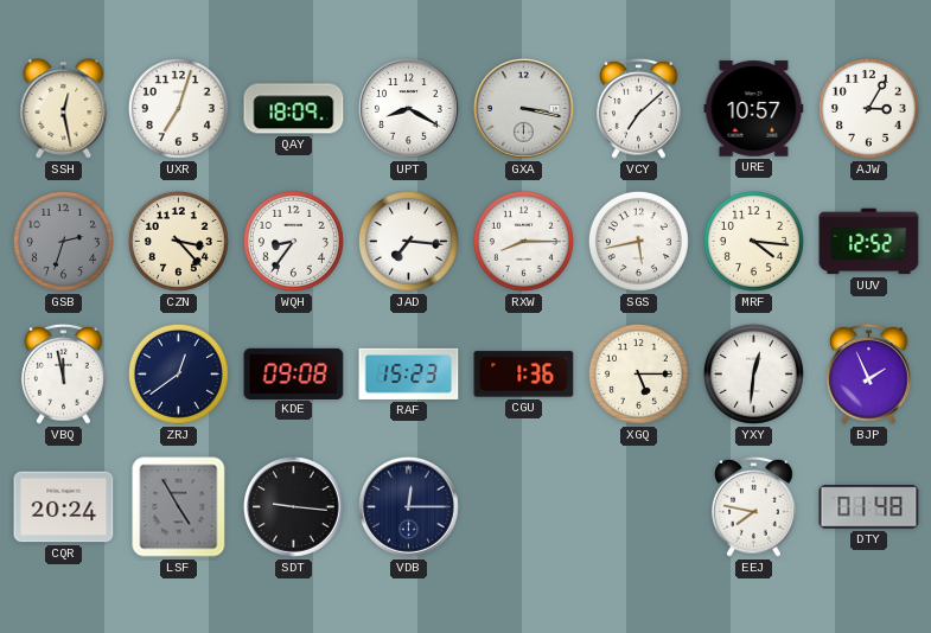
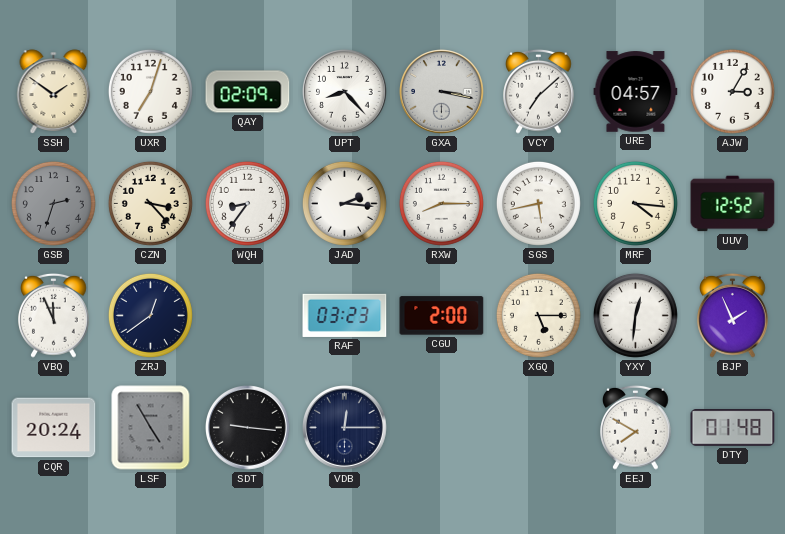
SSH: 12:28 -> 1:51 (54, 92)
QAY: 18:09 -> 02:09 (248, 92)
UPT: 8:20 -> 8:23 (345, 92)
URE: 10:57 -> 04:57 (636, 92)
JAD: 7:16 -> 2:16 (344, 203)
VBQ: 11:58 -> 11:56 (54, 315)
KDE: 09:08 -> none (294, 373)
RAF: 15:23 -> 03:23 (345, 315)
CGU: 1:36 -> 2:00 (442, 316)
EEJ: 7:47 -> 7:50 (636, 427)
